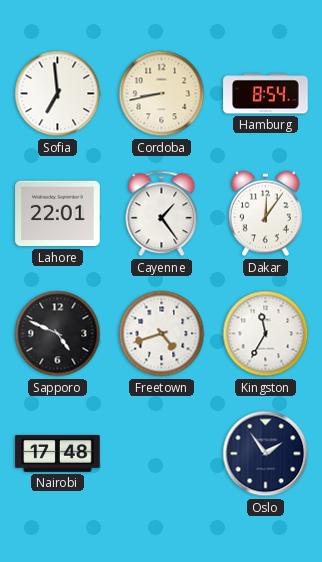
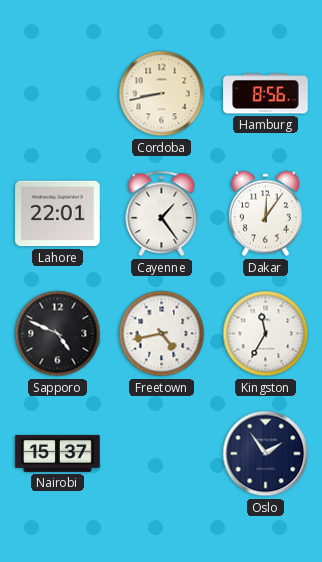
Sofia: 6:59 -> none (58, 94)
Hamburg: 8:54 -> 8:56 (266, 94)
Freetown: 4:42 -> 4:43 (162, 334)
Nairobi: 17:48 -> 15:37 (58, 454)
